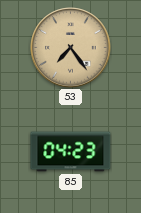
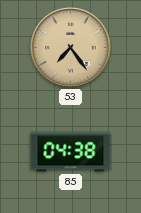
85: 04:23 -> 04:38 (71, 152)
